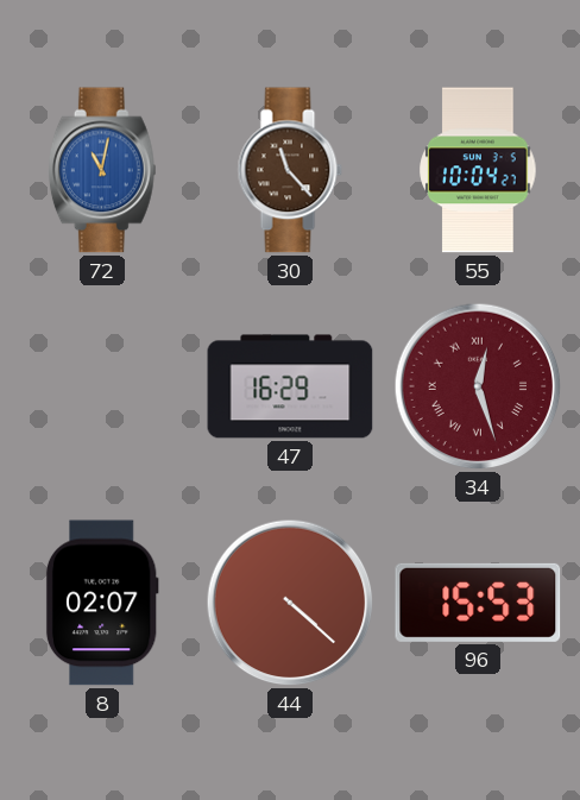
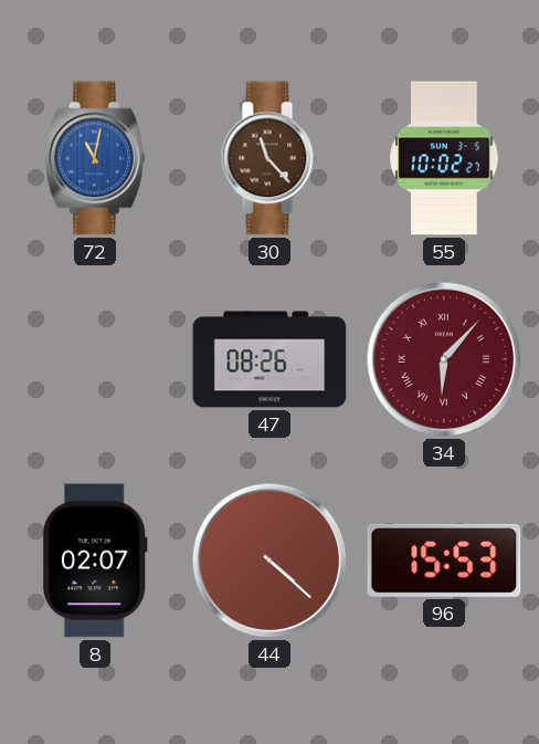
55: 10:04 -> 10:02 (444, 158)
47: 16:29 -> 08:26 (269, 359)
34: 12:27 -> 6:07 (444, 359)
